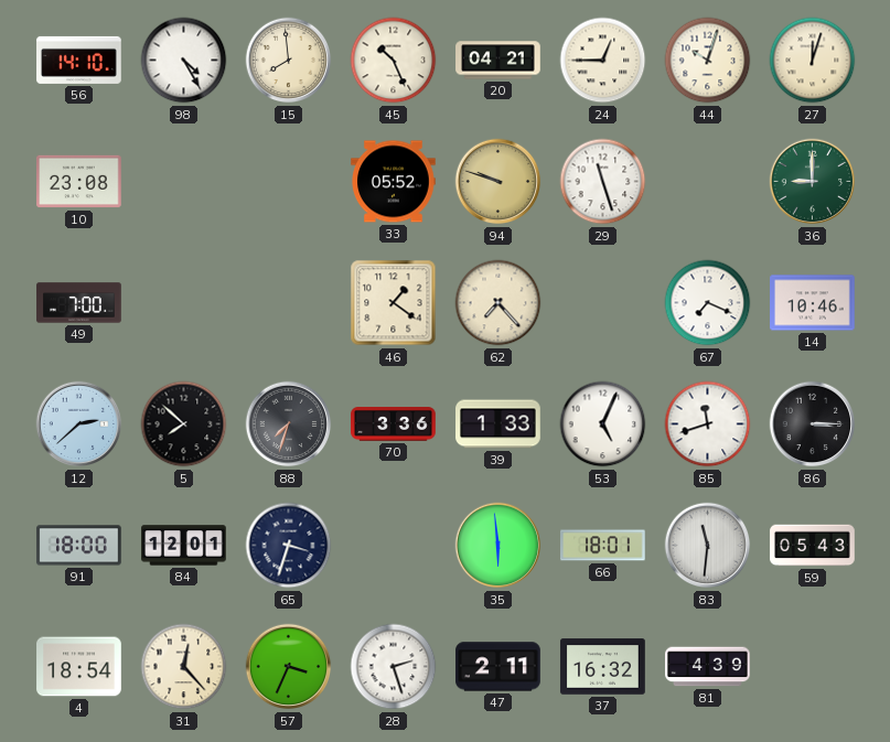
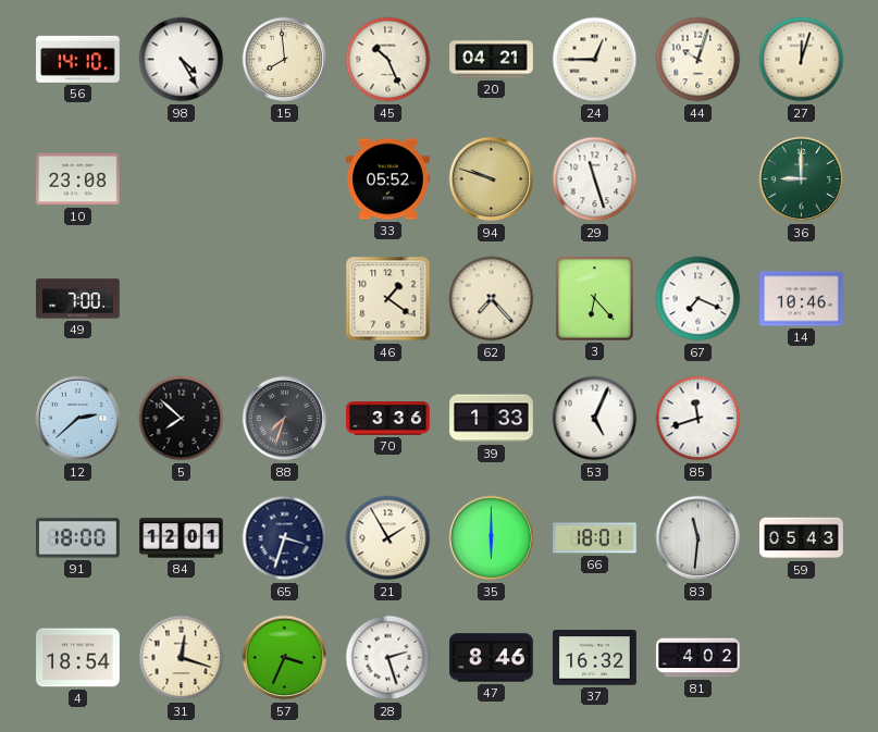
3: none -> 6:23 (594, 298)
86: 3:15 -> none (813, 424)
21: none -> 1:55 (388, 538)
35: 5:59 -> 6:00 (492, 538)
31: 12:23 -> 12:18 (182, 658)
47: 2:11 -> 8:46 (492, 658)
81: 4:39 -> 4:02 (698, 658)
